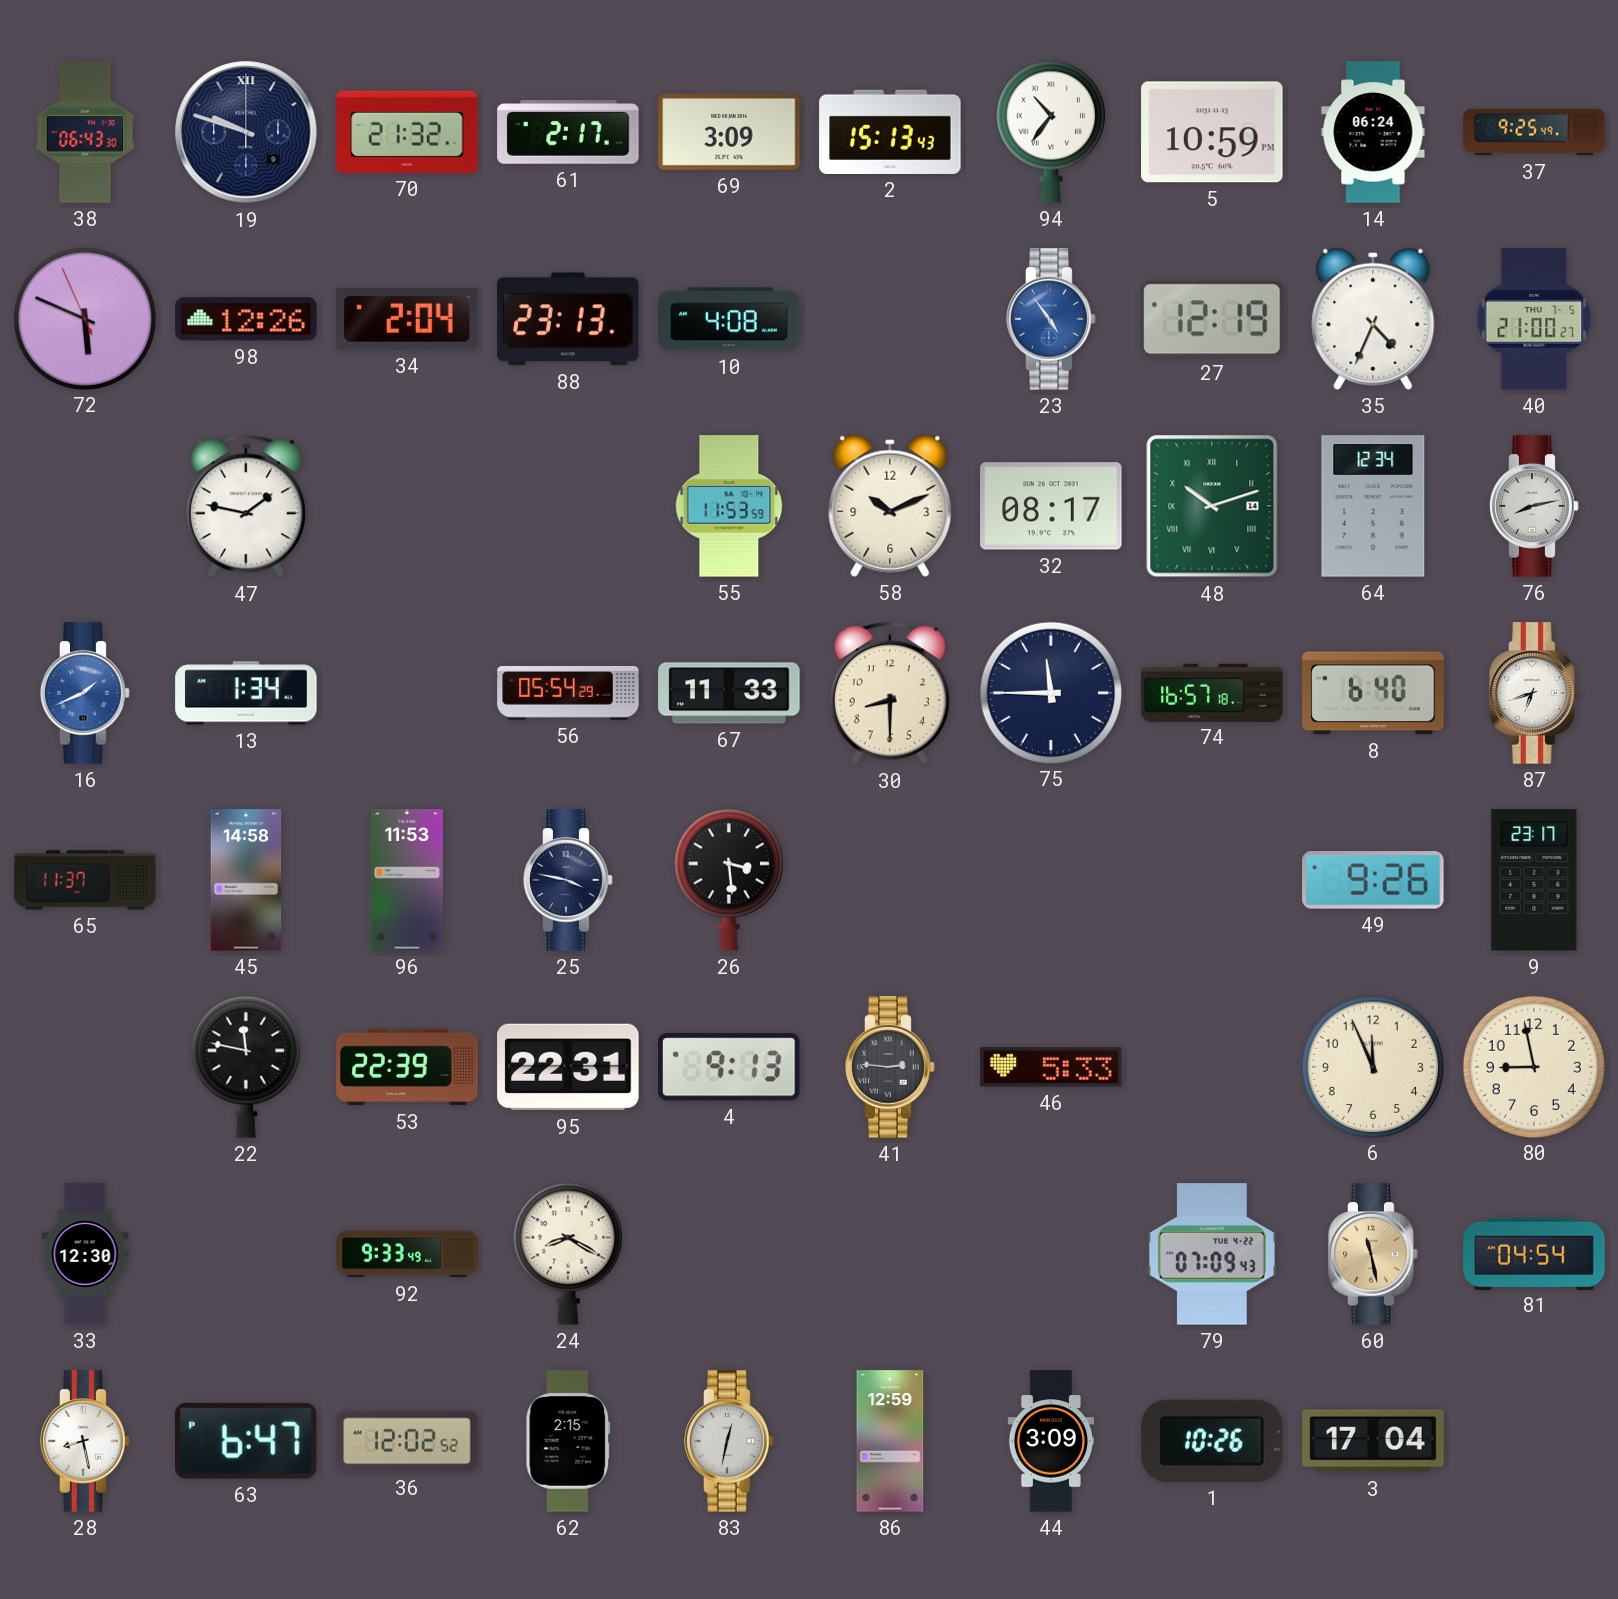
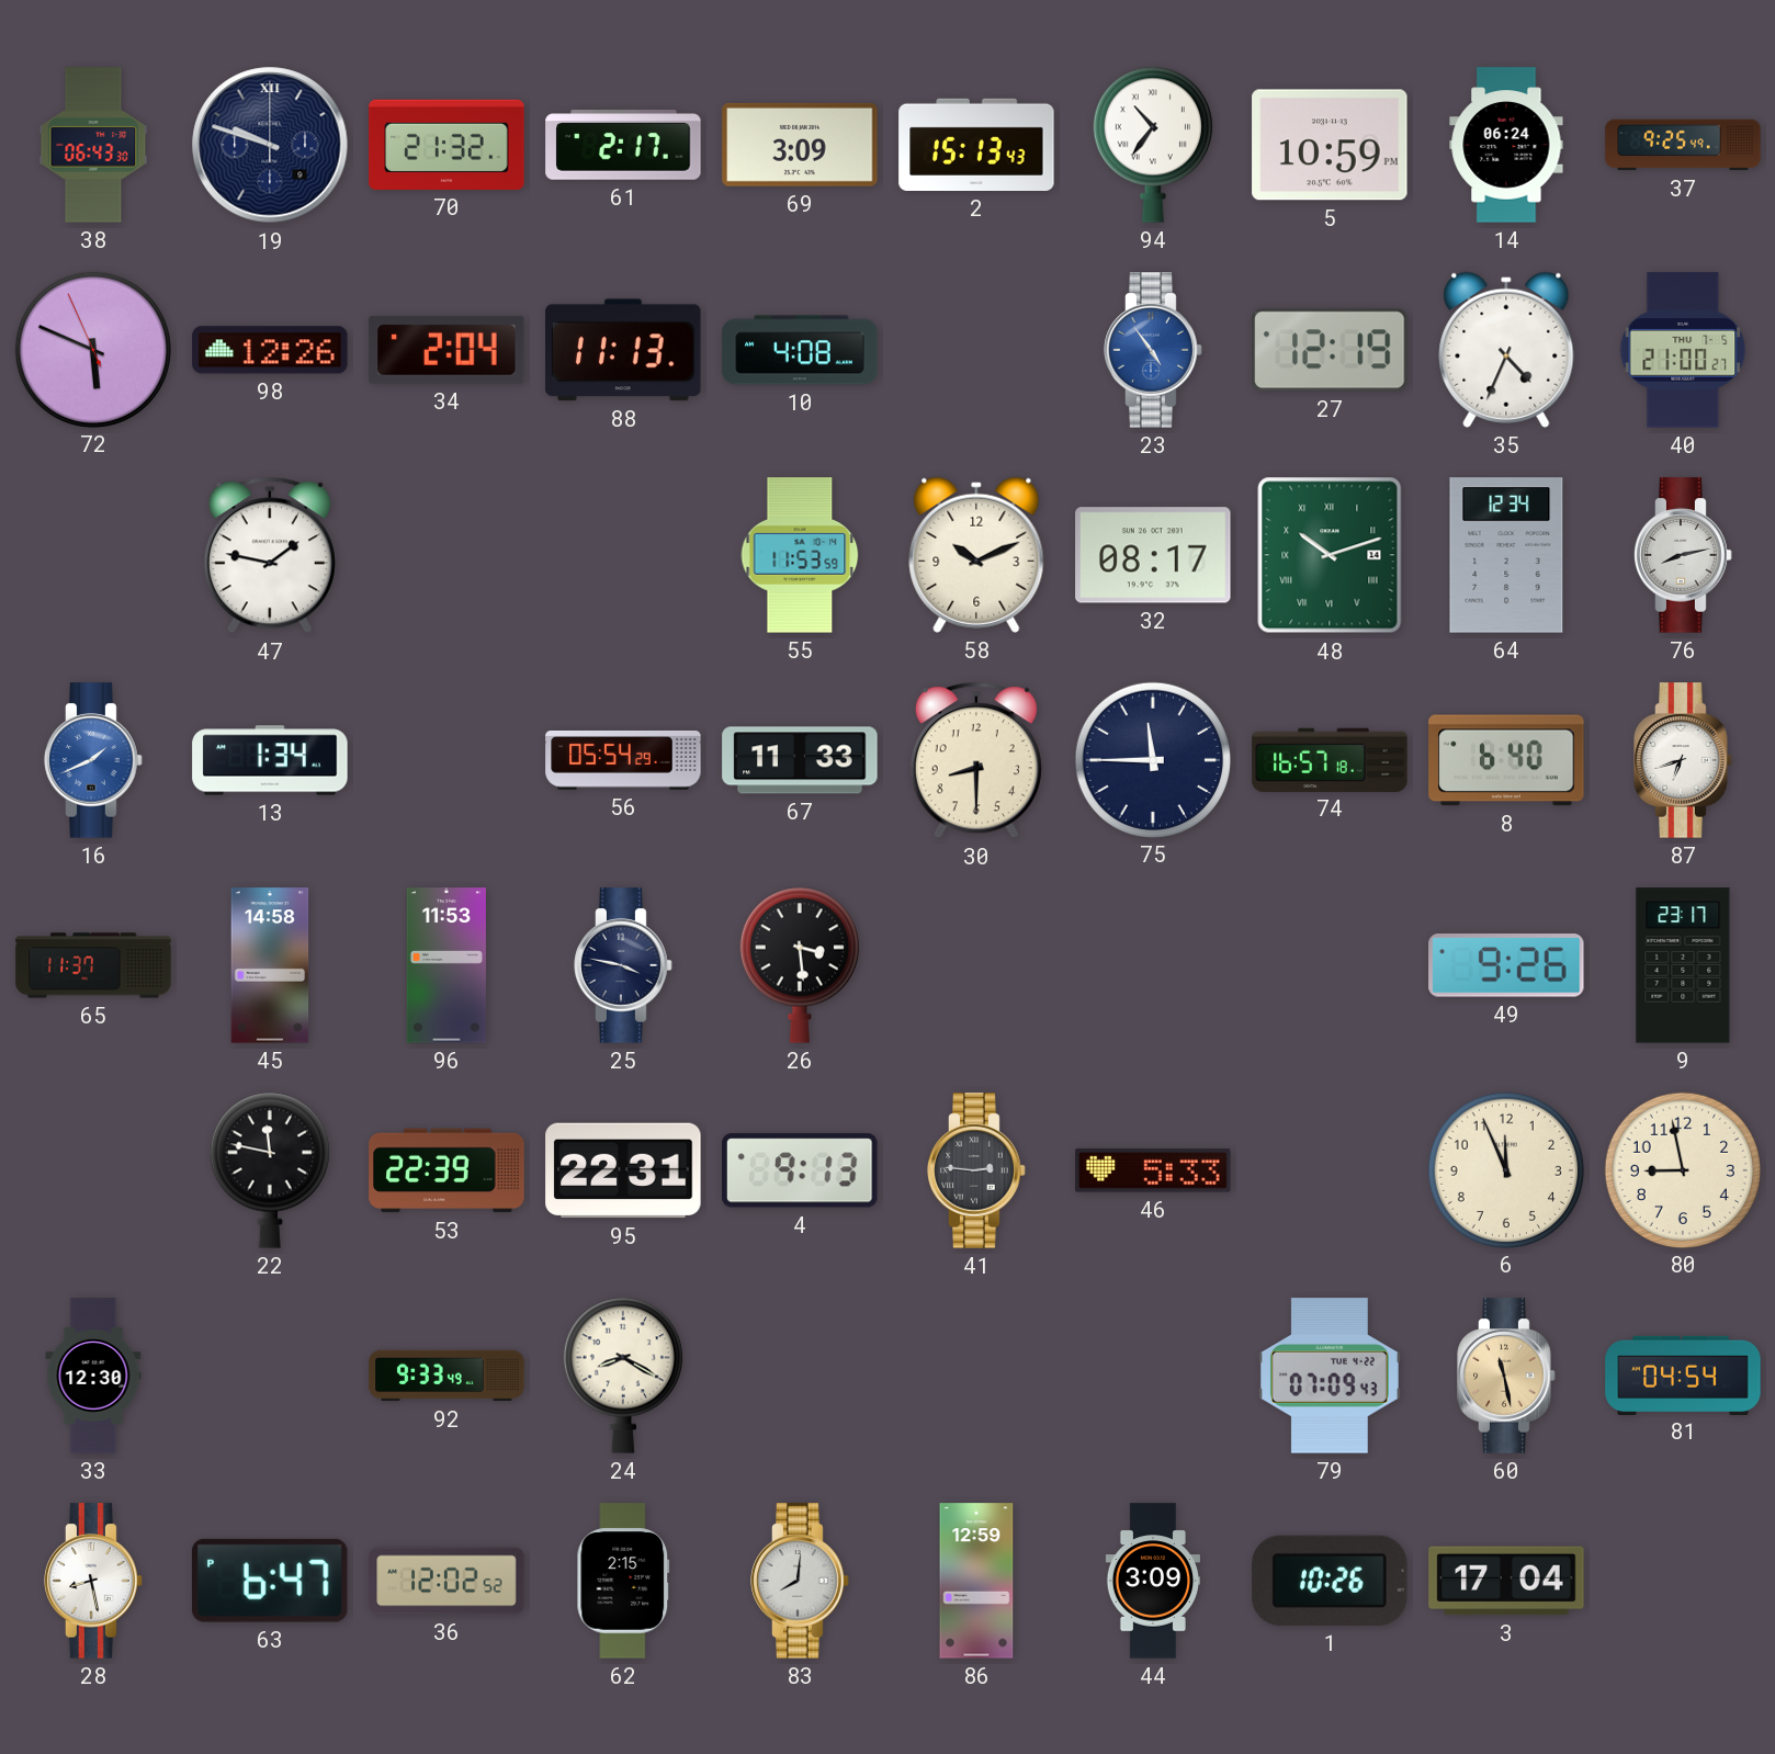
88: 23:13 -> 11:13 (623, 350)
83: 12:32 -> 8:01 (800, 1581)
